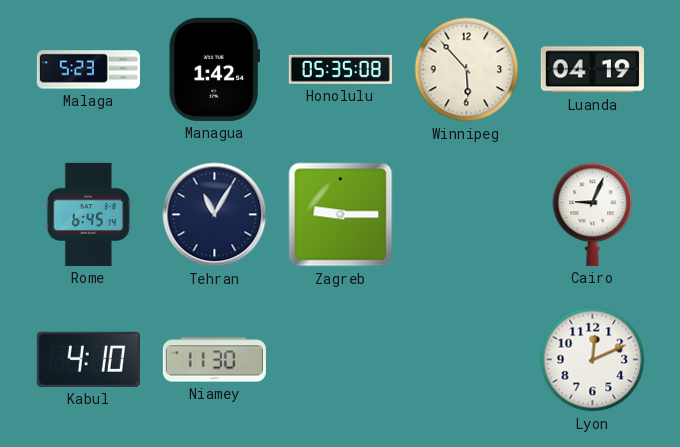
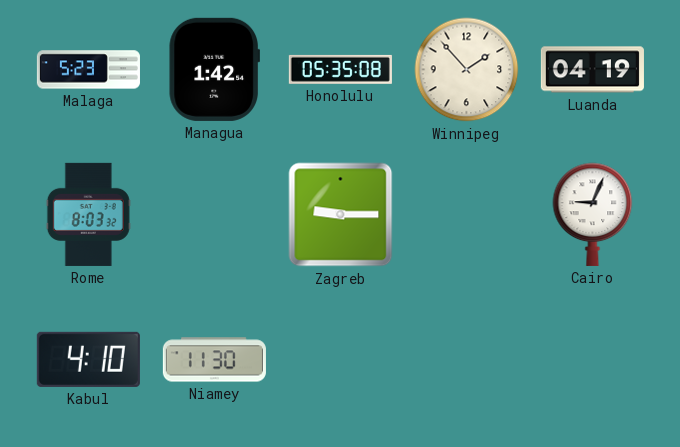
Winnipeg: 5:53 -> 1:53 (467, 70)
Rome: 6:45 -> 8:03 (88, 214)
Tehran: 11:05 -> none (215, 215)
Lyon: 12:11 -> none (593, 360)
